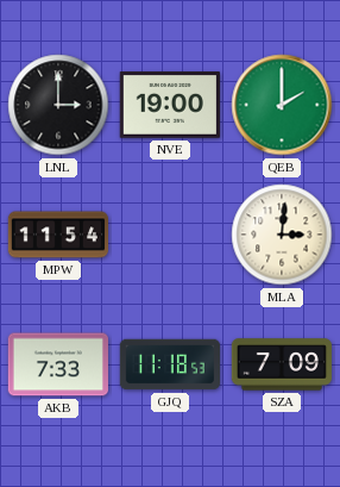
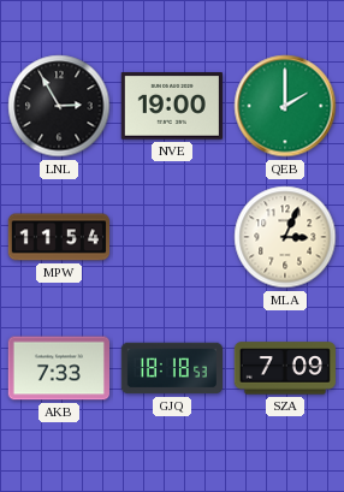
LNL: 3:00 -> 2:55 (59, 106)
MLA: 3:01 -> 3:04 (285, 237)
GJQ: 11:18 -> 18:18 (171, 368)
